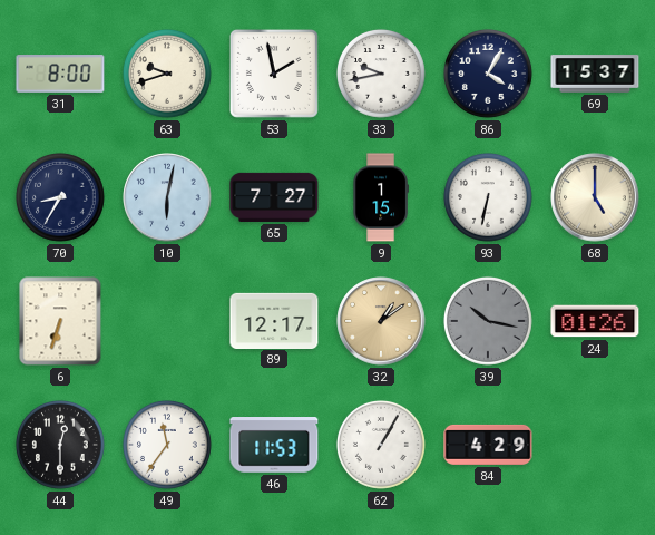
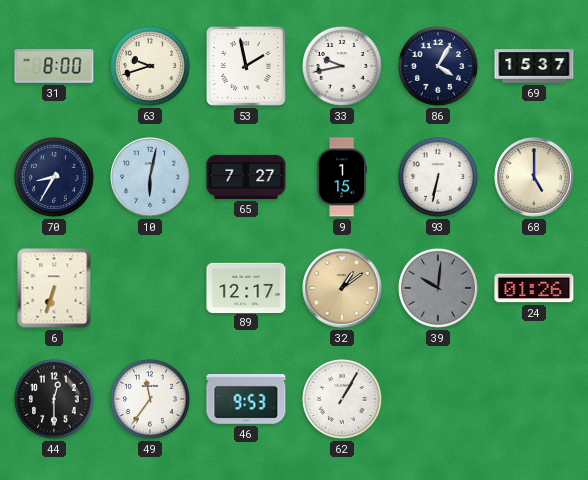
39: 10:17 -> 10:01 (438, 288)
46: 11:53 -> 9:53 (246, 400)
84: 4:29 -> none (488, 445)
